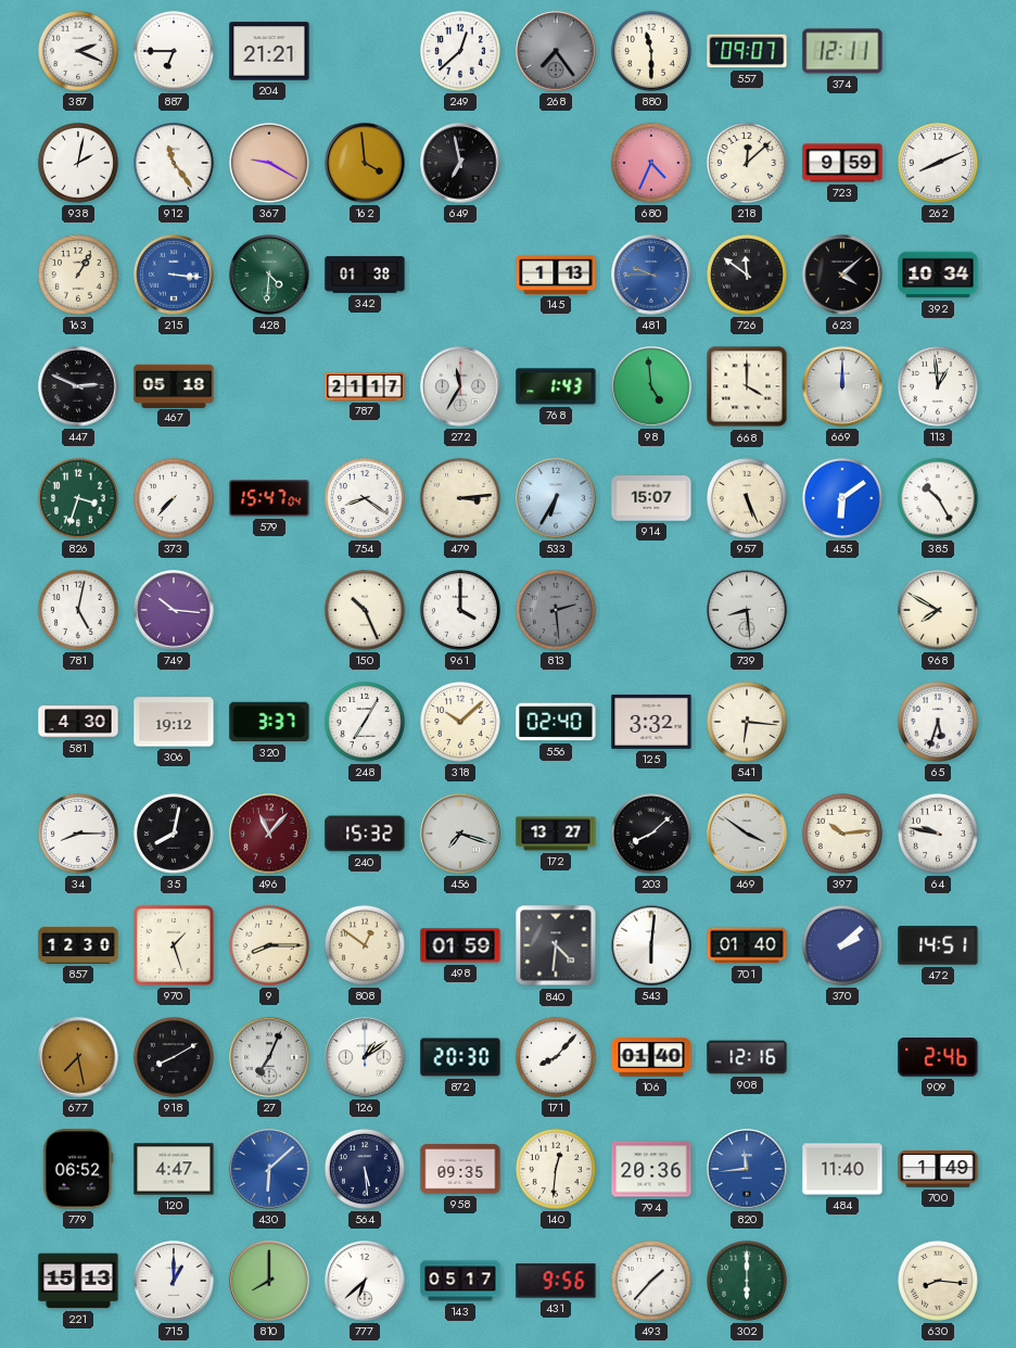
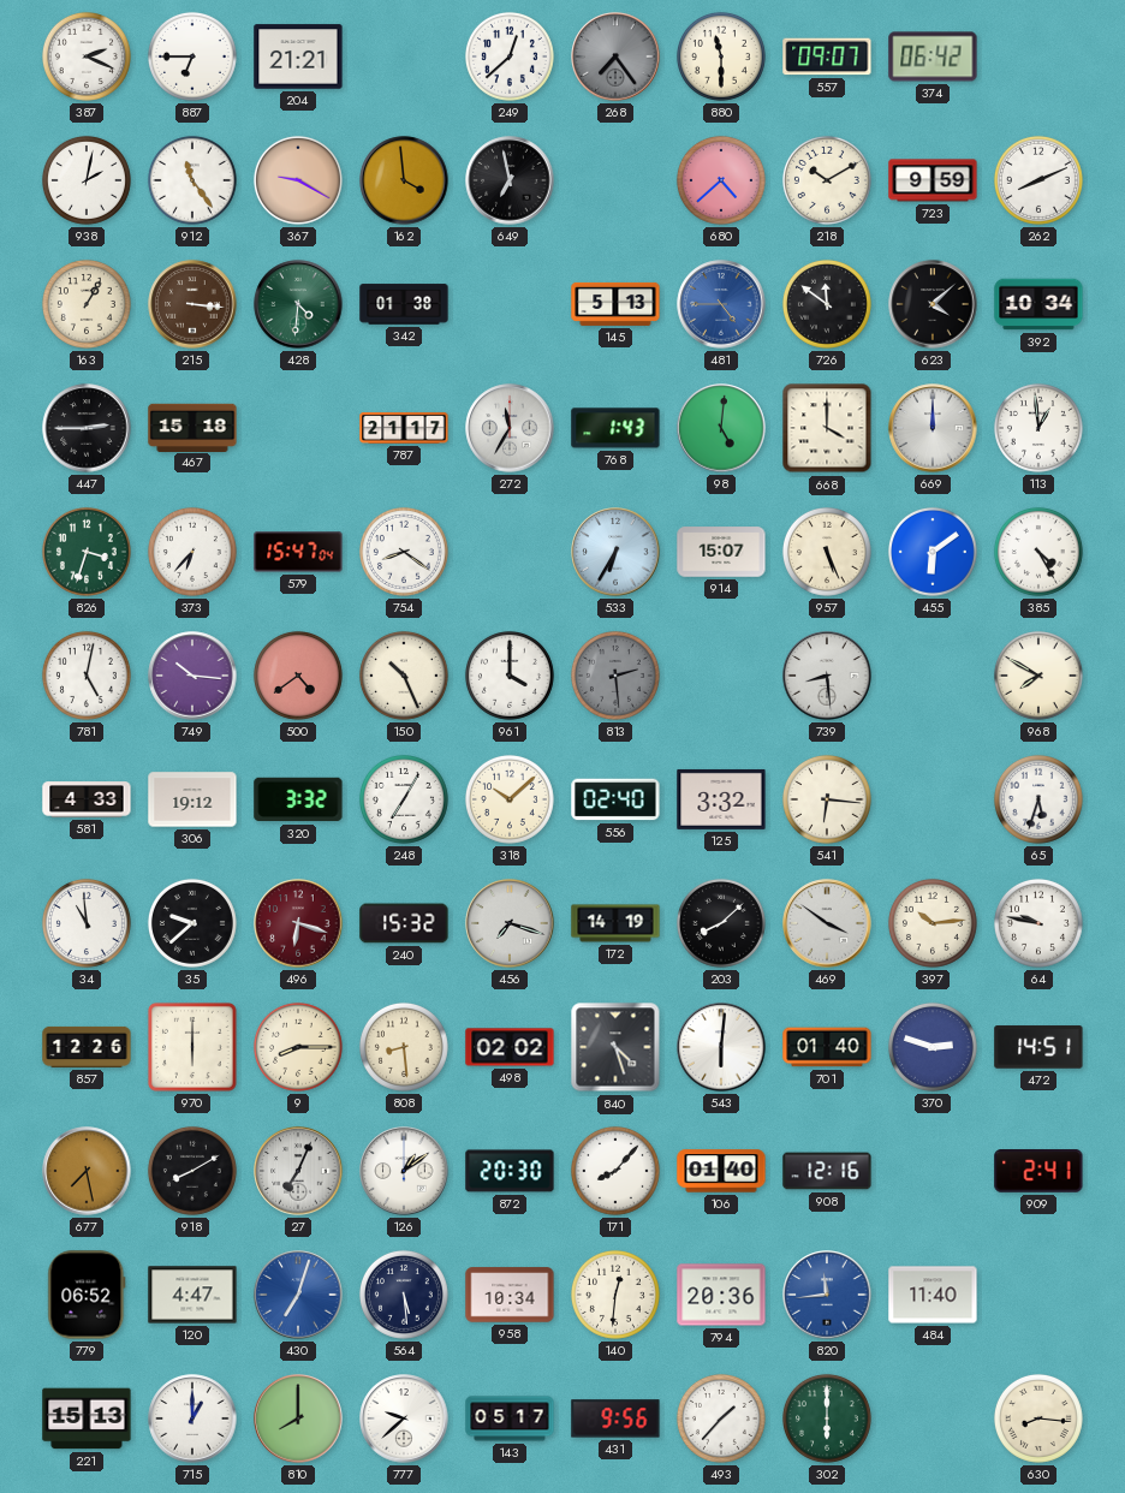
374: 12:11 -> 06:42 (933, 56)
680: 4:34 -> 4:38 (721, 180)
218: 12:08 -> 10:10 (827, 180)
215 dial: blue -> brown (192, 304)
145: 1:13 -> 5:13 (615, 304)
481: 9:45 -> 4:45 (721, 304)
447: 2:49 -> 2:45 (87, 428)
467: 05:18 -> 15:18 (192, 427)
98: 4:59 -> 5:01 (721, 428)
373: 7:37 -> 6:37 (192, 552)
479: 3:14 -> none (460, 498)
385: 10:25 -> 4:25 (1038, 552)
500: none -> 4:39 (298, 676)
581: 4:30 -> 4:33 (87, 799)
320: 3:37 -> 3:32 (298, 799)
34: 8:15 -> 10:59 (87, 923)
35: 8:02 -> 9:38 (192, 923)
496: 11:07 -> 6:18 (298, 923)
172: 13:27 -> 14:19 (615, 923)
857: 12:30 -> 12:26 (87, 1047)
970: 1:27 -> 6:00 (192, 1047)
808: 12:51 -> 8:29 (404, 1047)
498: 01:59 -> 02:02 (510, 1047)
840: 4:31 -> 4:27 (615, 1047)
370: 2:08 -> 2:48 (933, 1047)
909: 2:46 -> 2:41 (1038, 1172)
430: 6:08 -> 7:03 (298, 1295)
958: 09:35 -> 10:34 (510, 1295)
700: 1:49 -> none (938, 1169)
777: 6:38 -> 9:38 (404, 1418)
